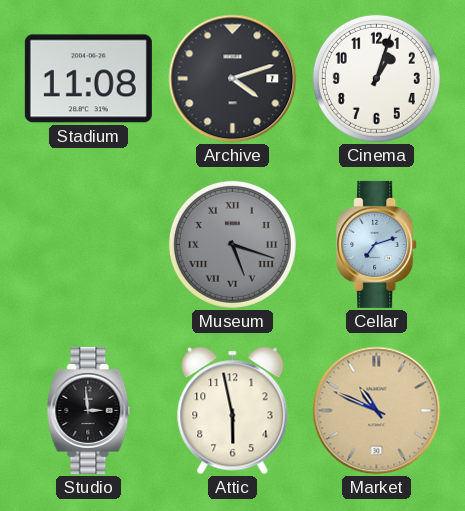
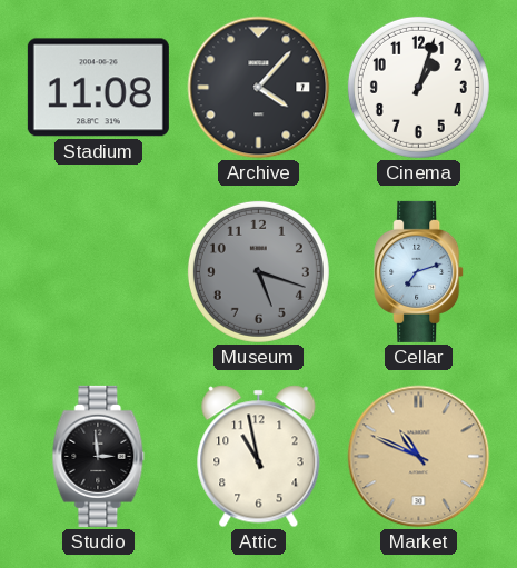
Archive: 4:12 -> 4:07 (259, 88)
Museum numerals: Roman -> Arabic (258, 271)
Attic: 5:58 -> 10:58 (259, 457)
